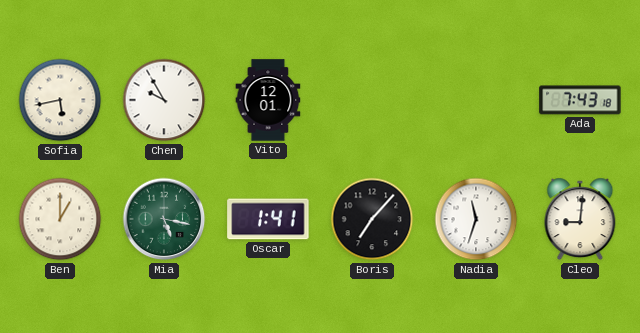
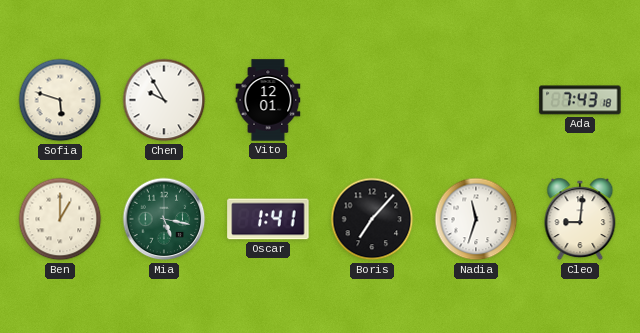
Sofia: 5:43 -> 5:48 (60, 100)
